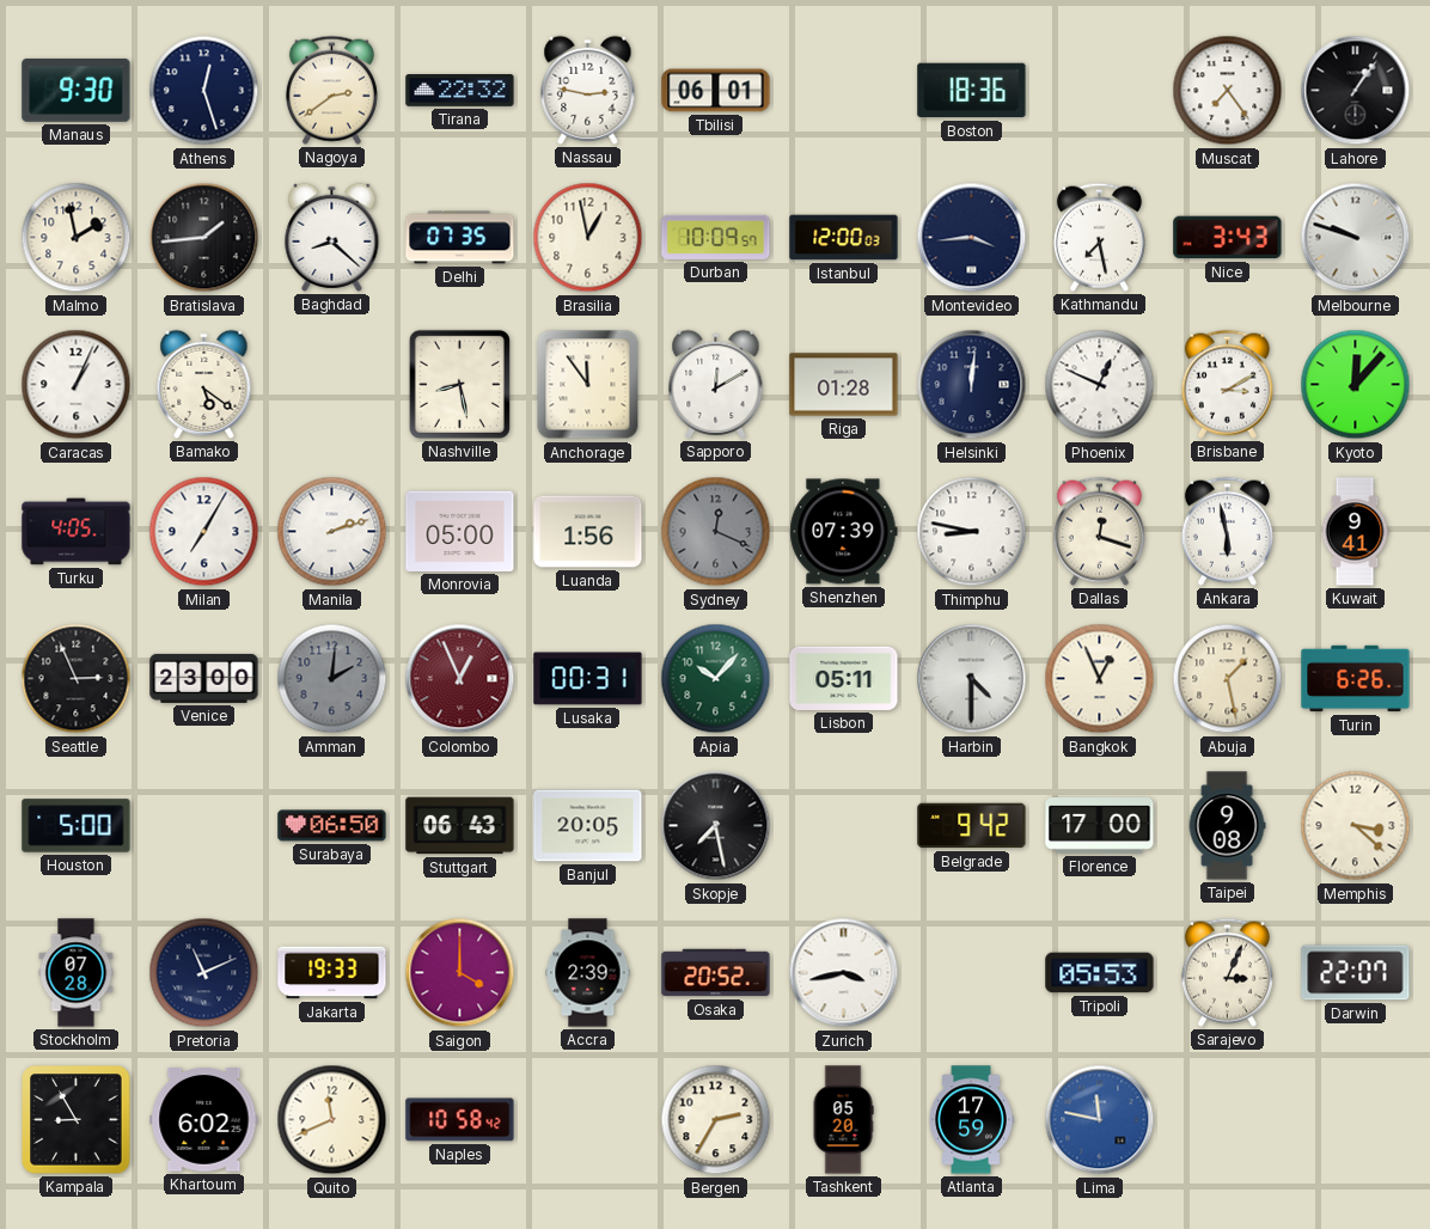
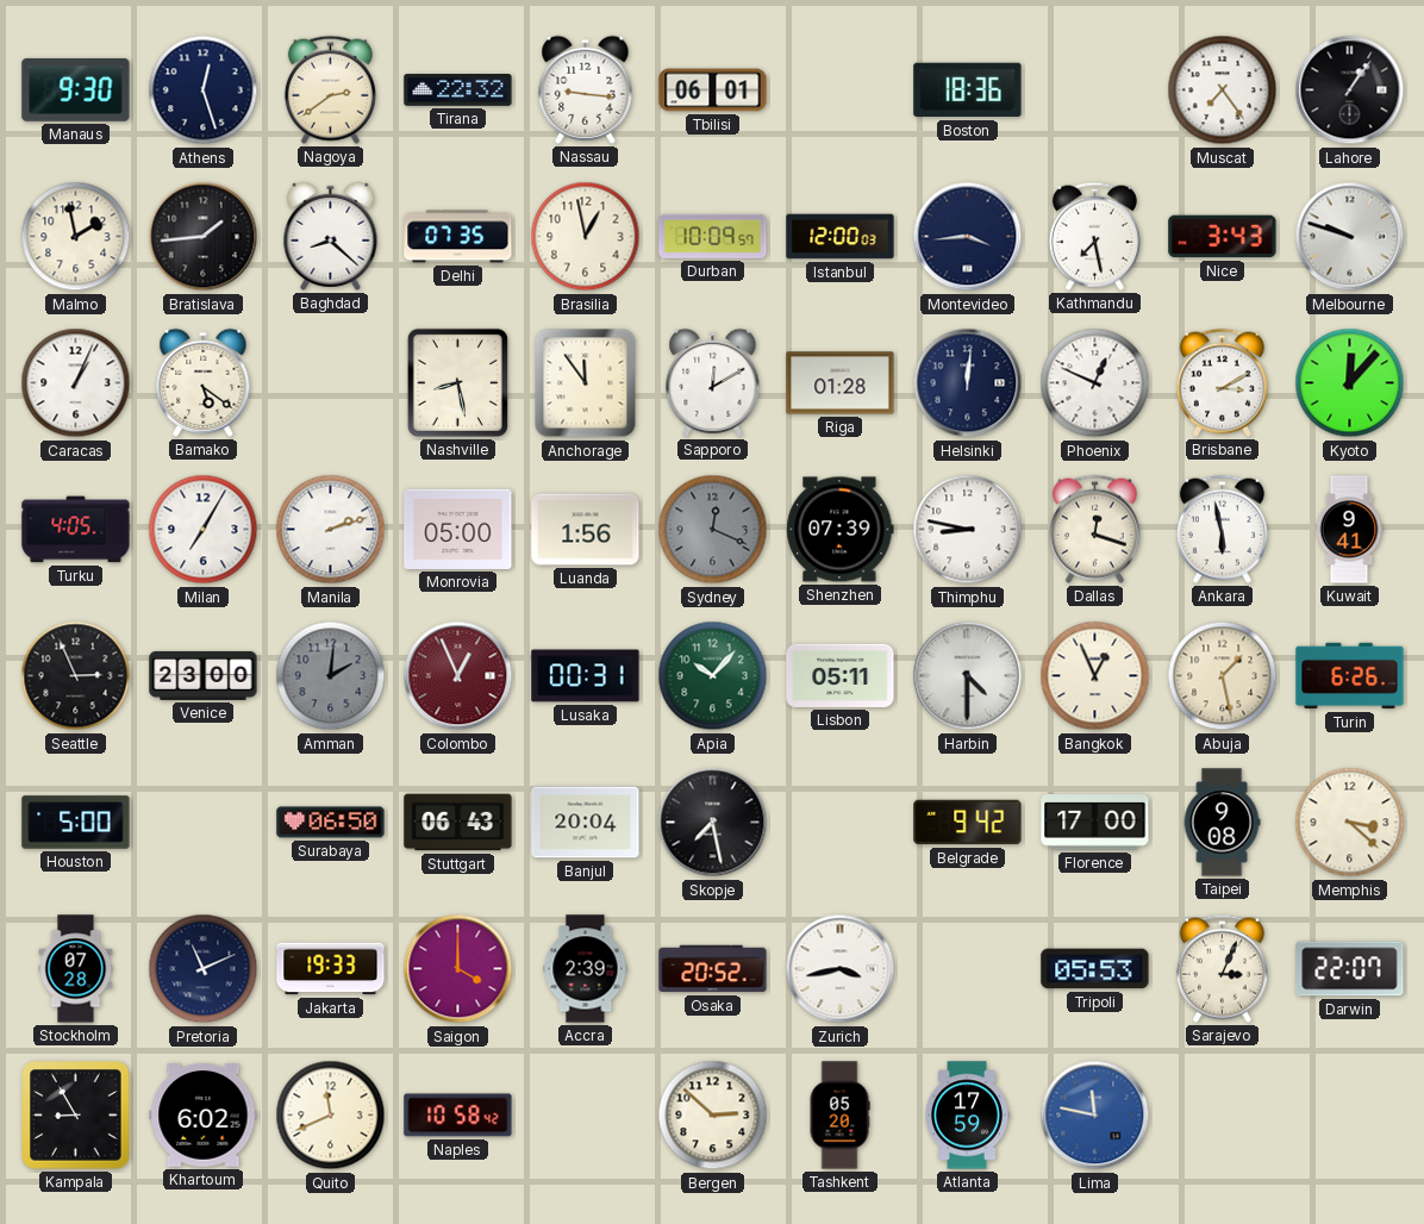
Nassau: 2:47 -> 9:16 (586, 89)
Banjul: 20:05 -> 20:04 (586, 823)
Bergen: 2:35 -> 2:52 (713, 1116)
